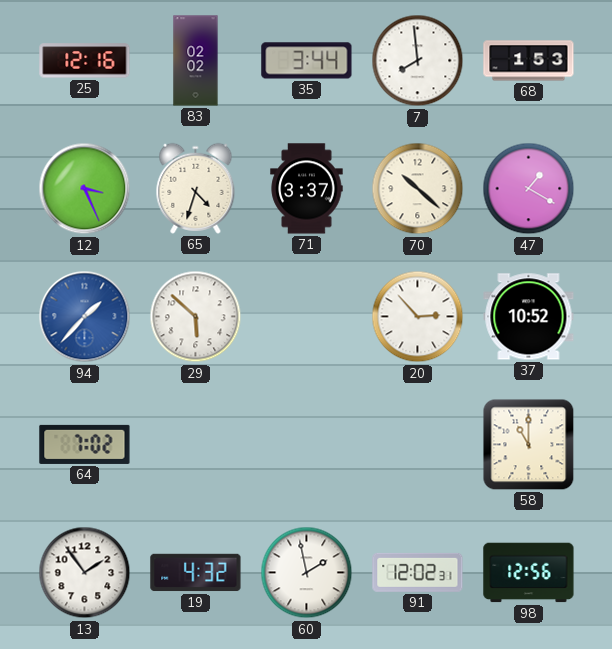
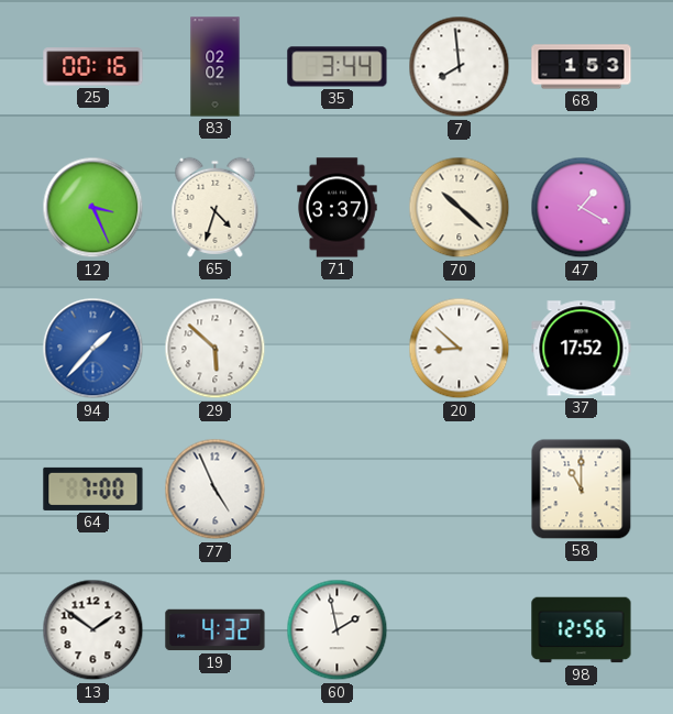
25: 12:16 -> 00:16 (93, 67)
20: 2:53 -> 8:52 (460, 349)
37: 10:52 -> 17:52 (582, 349)
64: 7:02 -> 7:00 (93, 488)
77: none -> 4:56 (216, 490)
13: 1:54 -> 1:51 (93, 630)
91: 12:02 -> none (418, 572)
